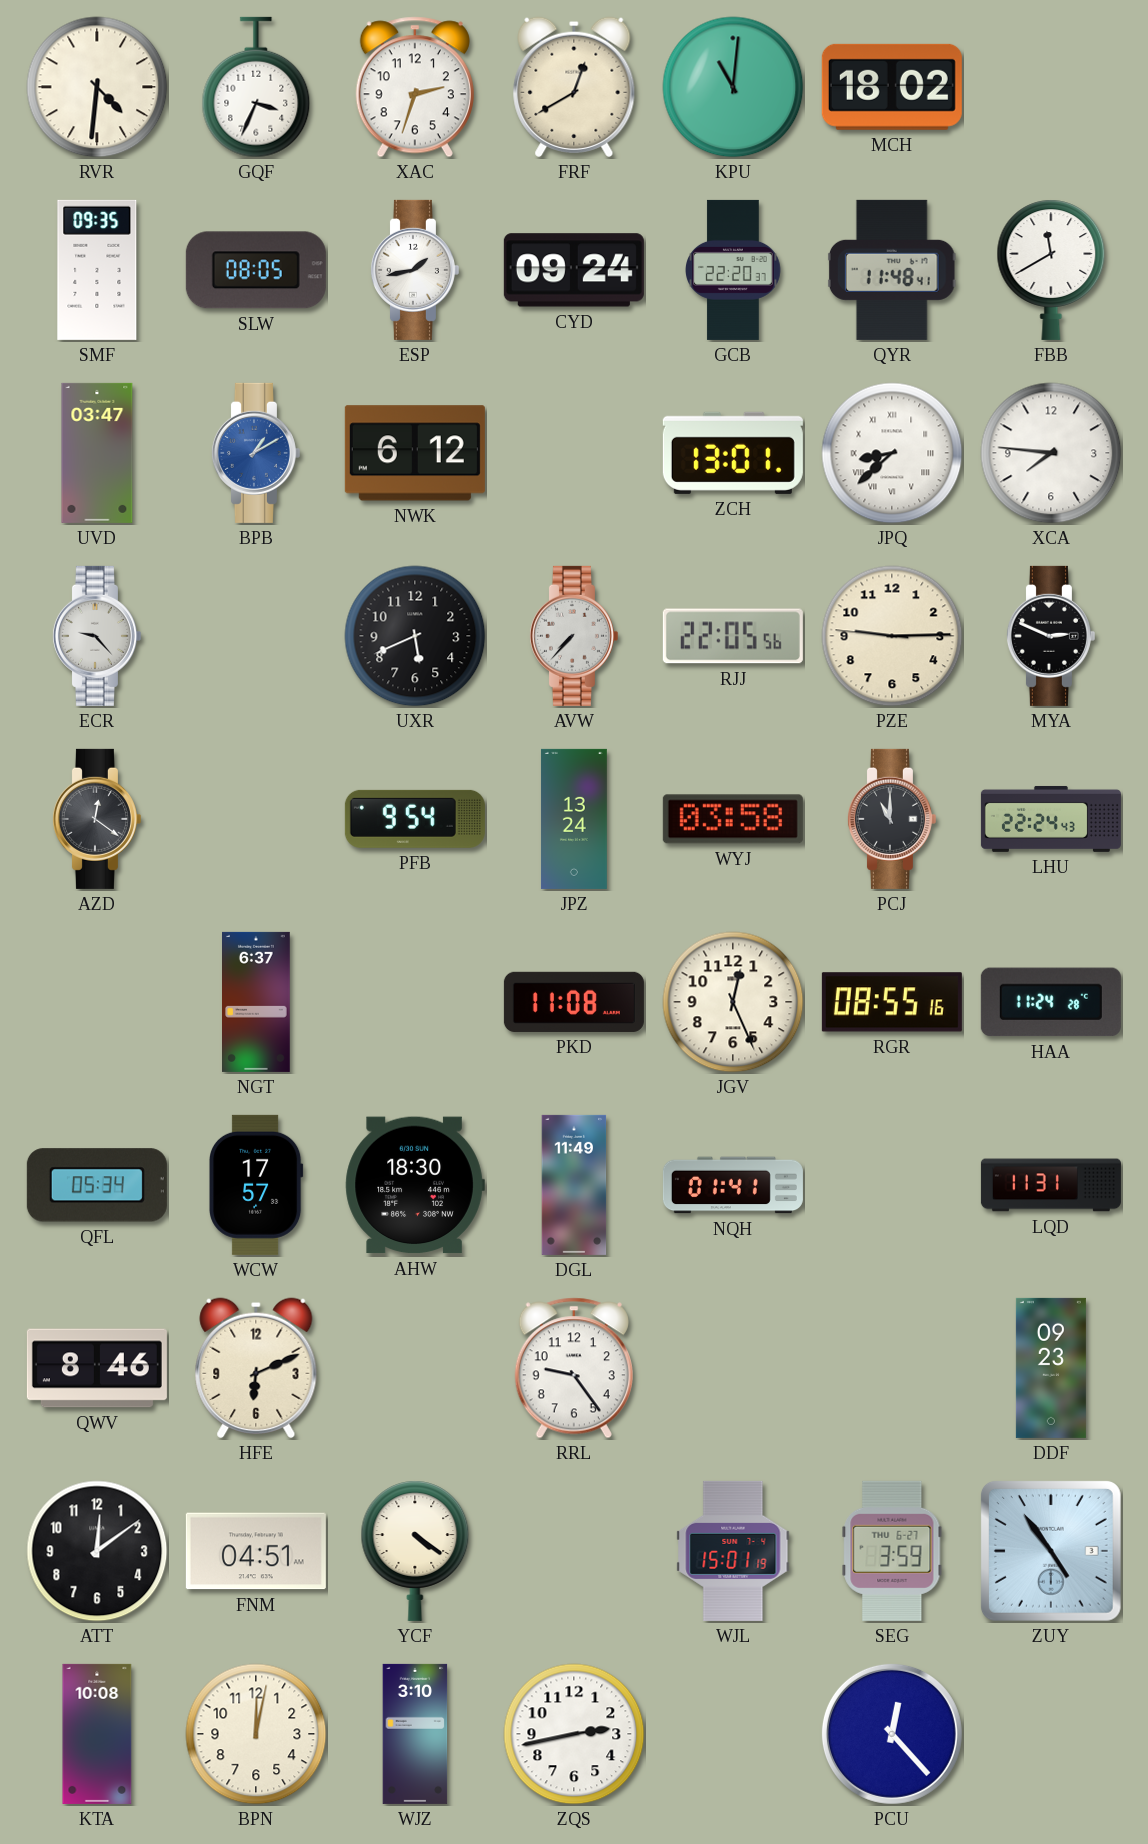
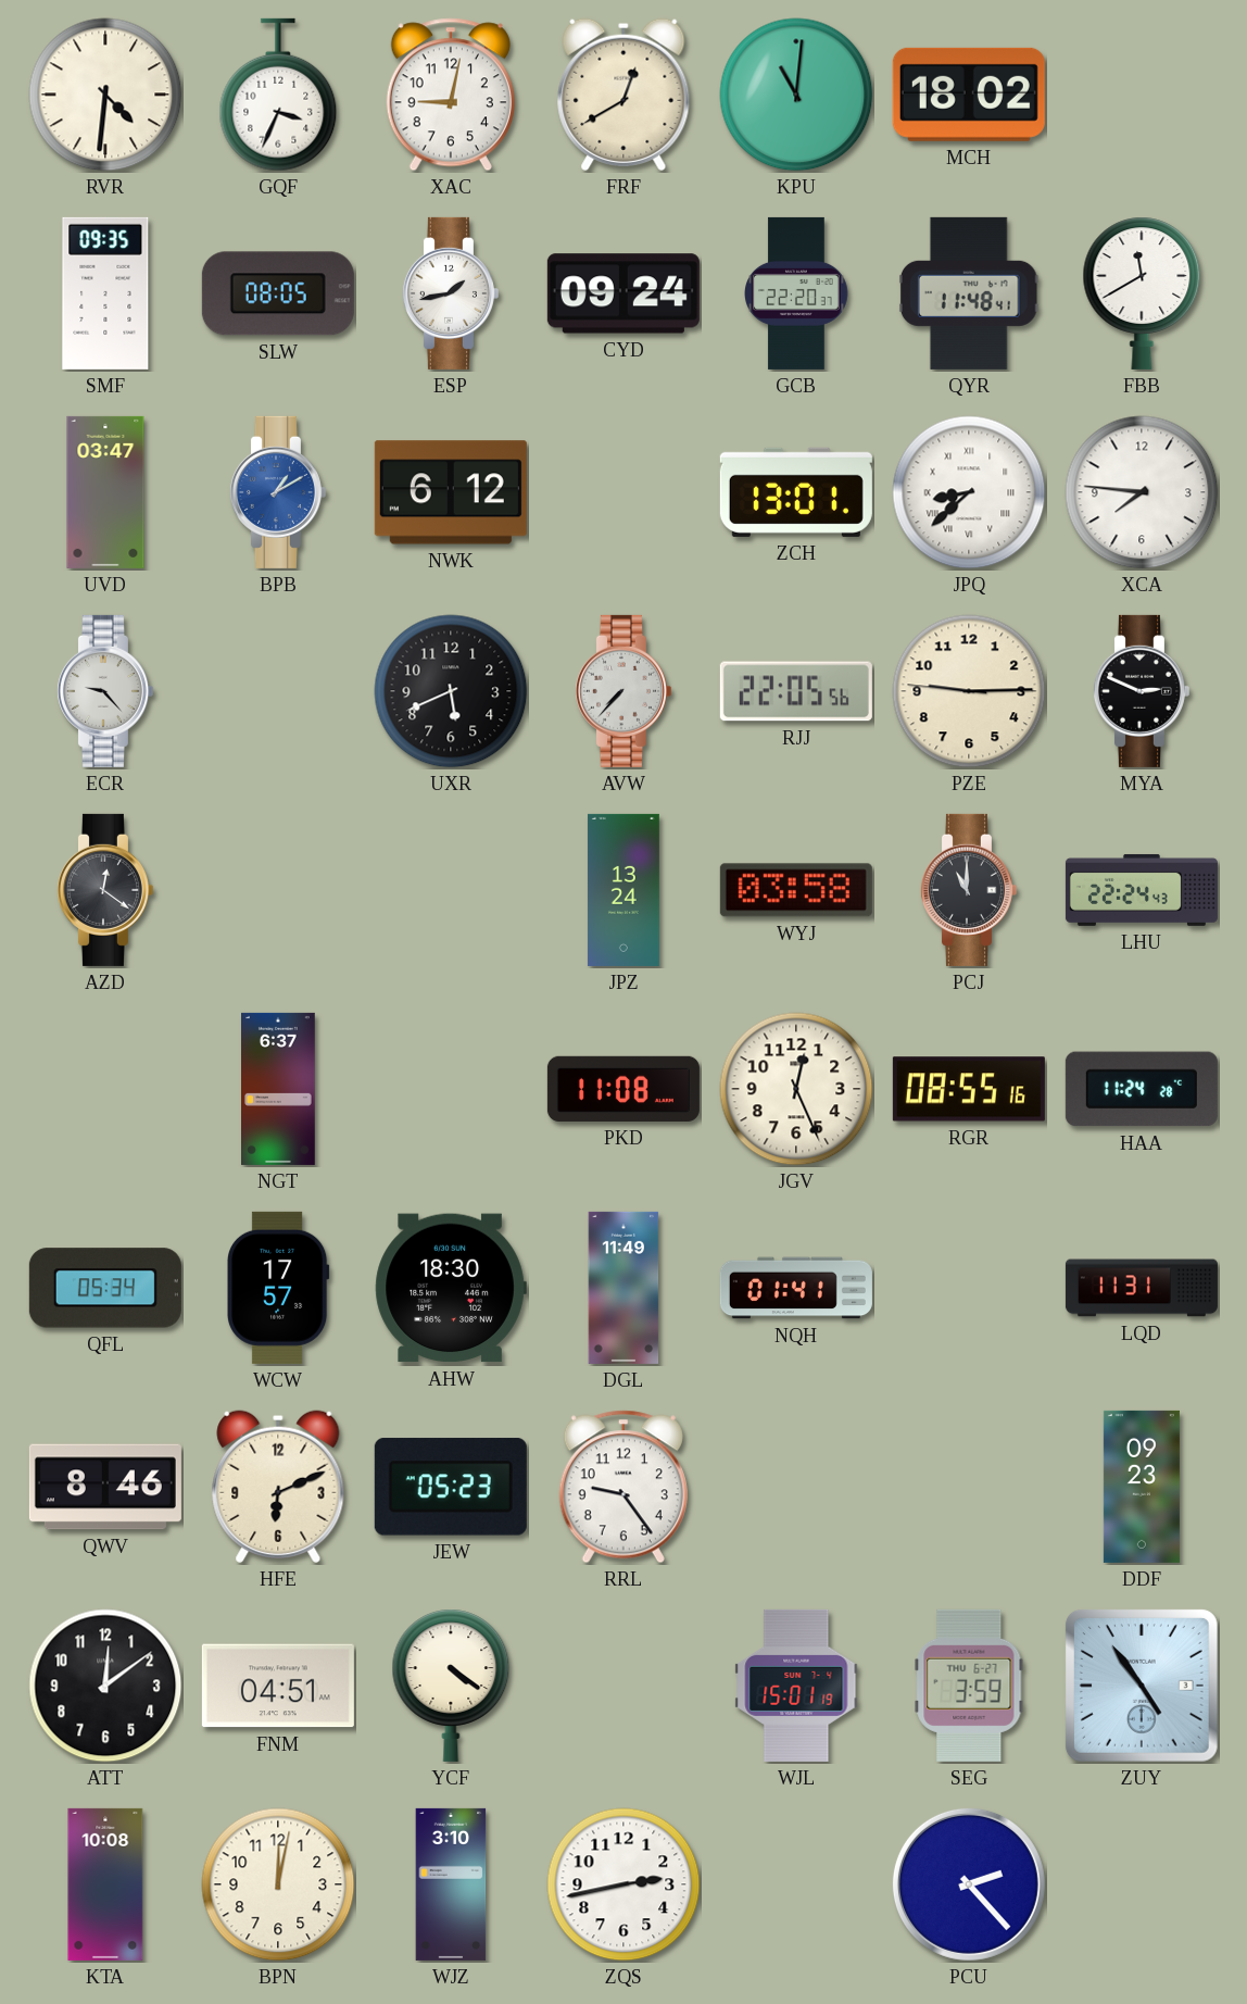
XAC: 2:33 -> 9:02 (451, 95)
PFB: 9:54 -> none (415, 819)
JEW: none -> 05:23 (451, 1487)
PCU: 12:23 -> 2:23 (969, 1884)
